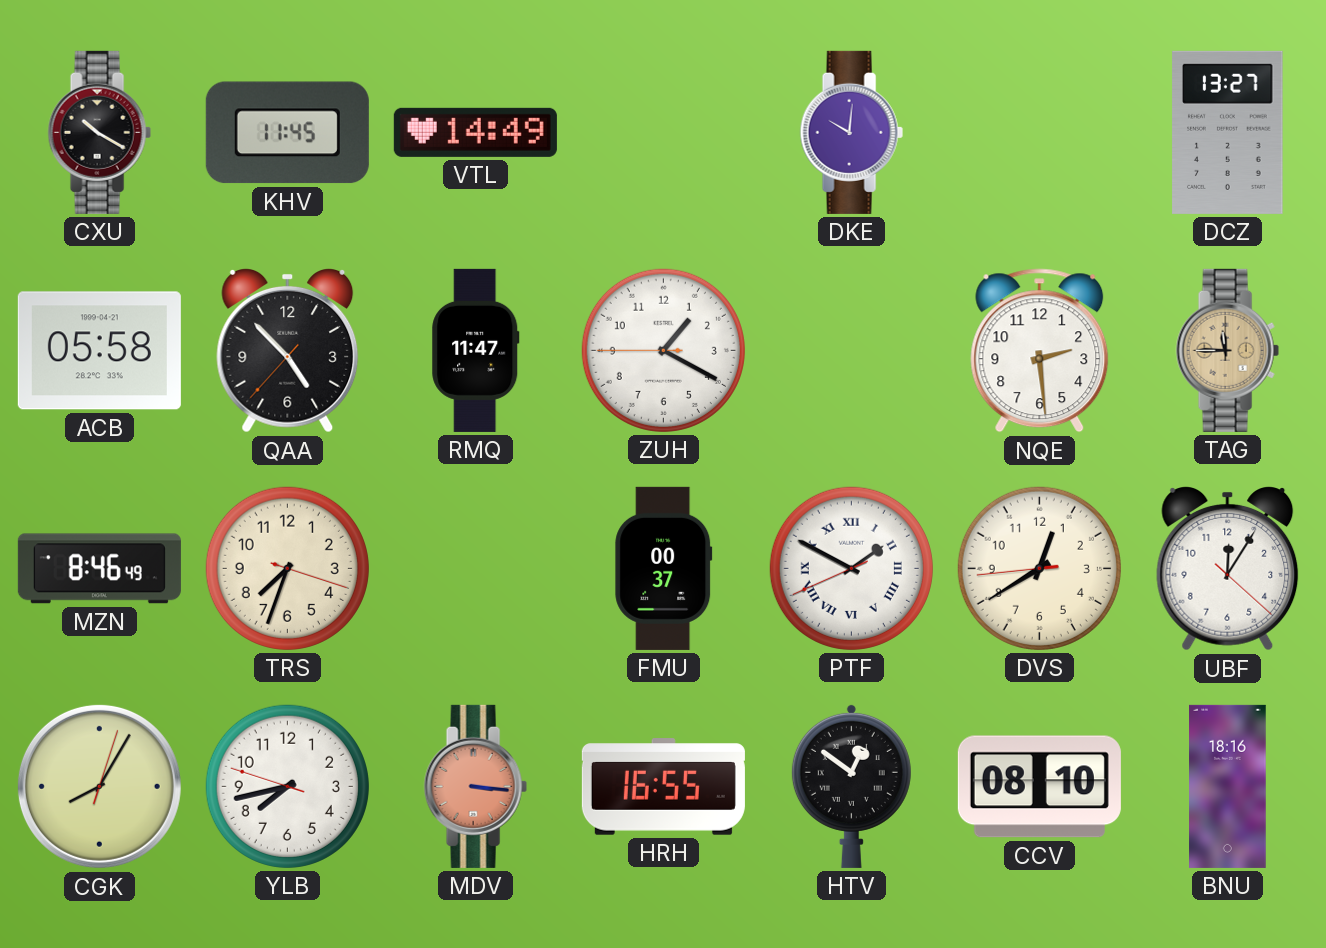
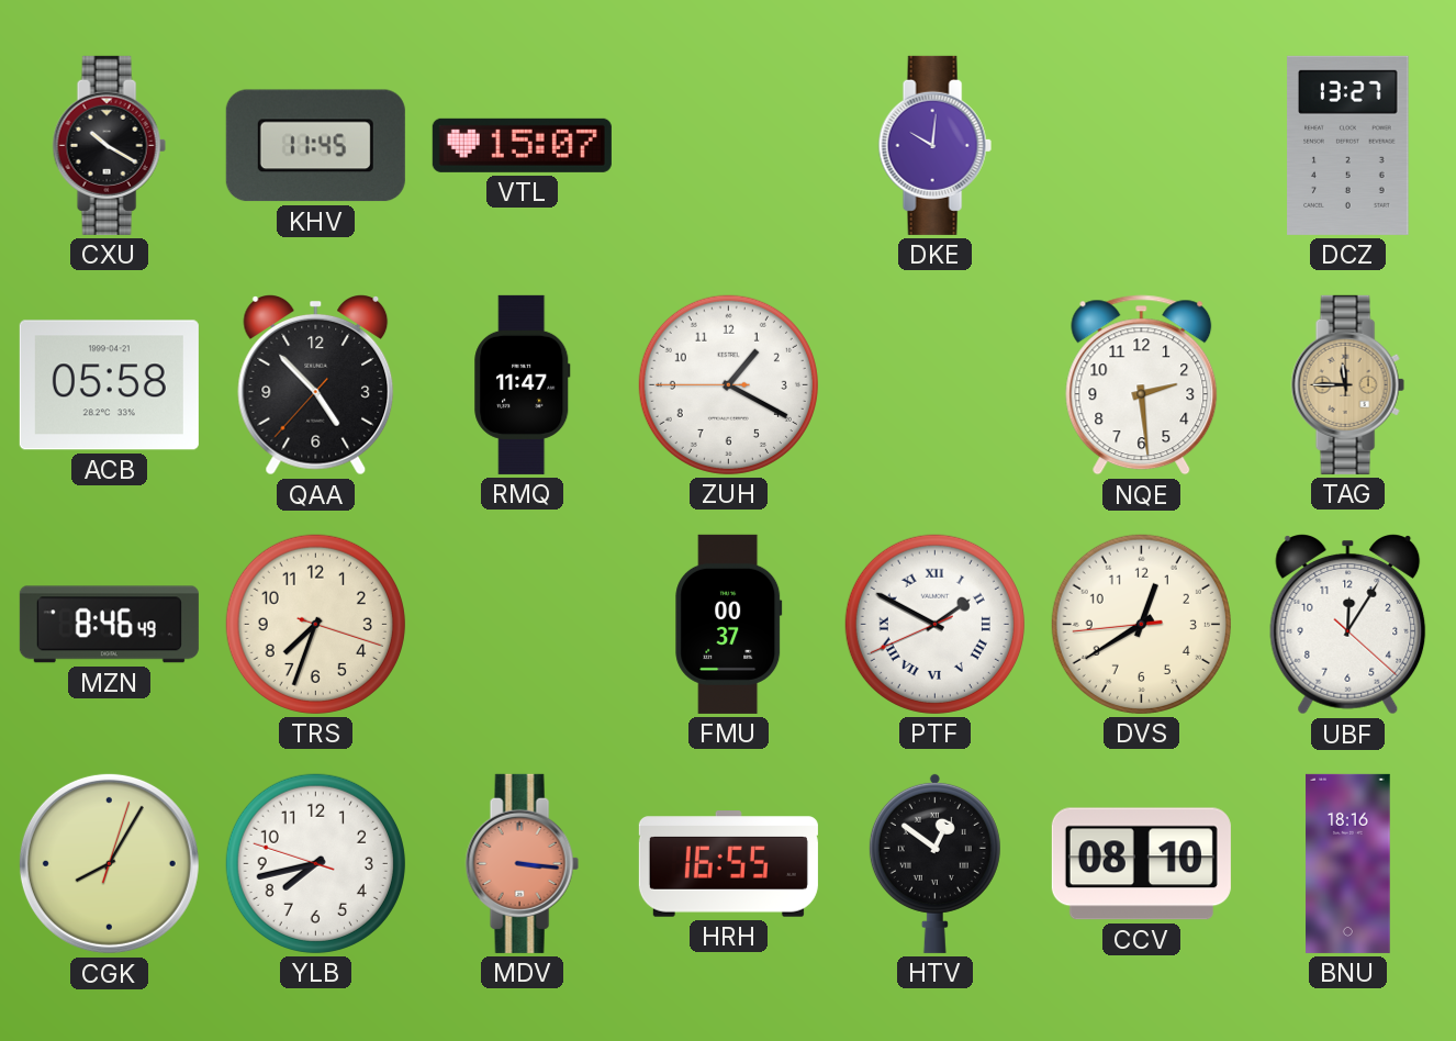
VTL: 14:49 -> 15:07 (522, 145)
